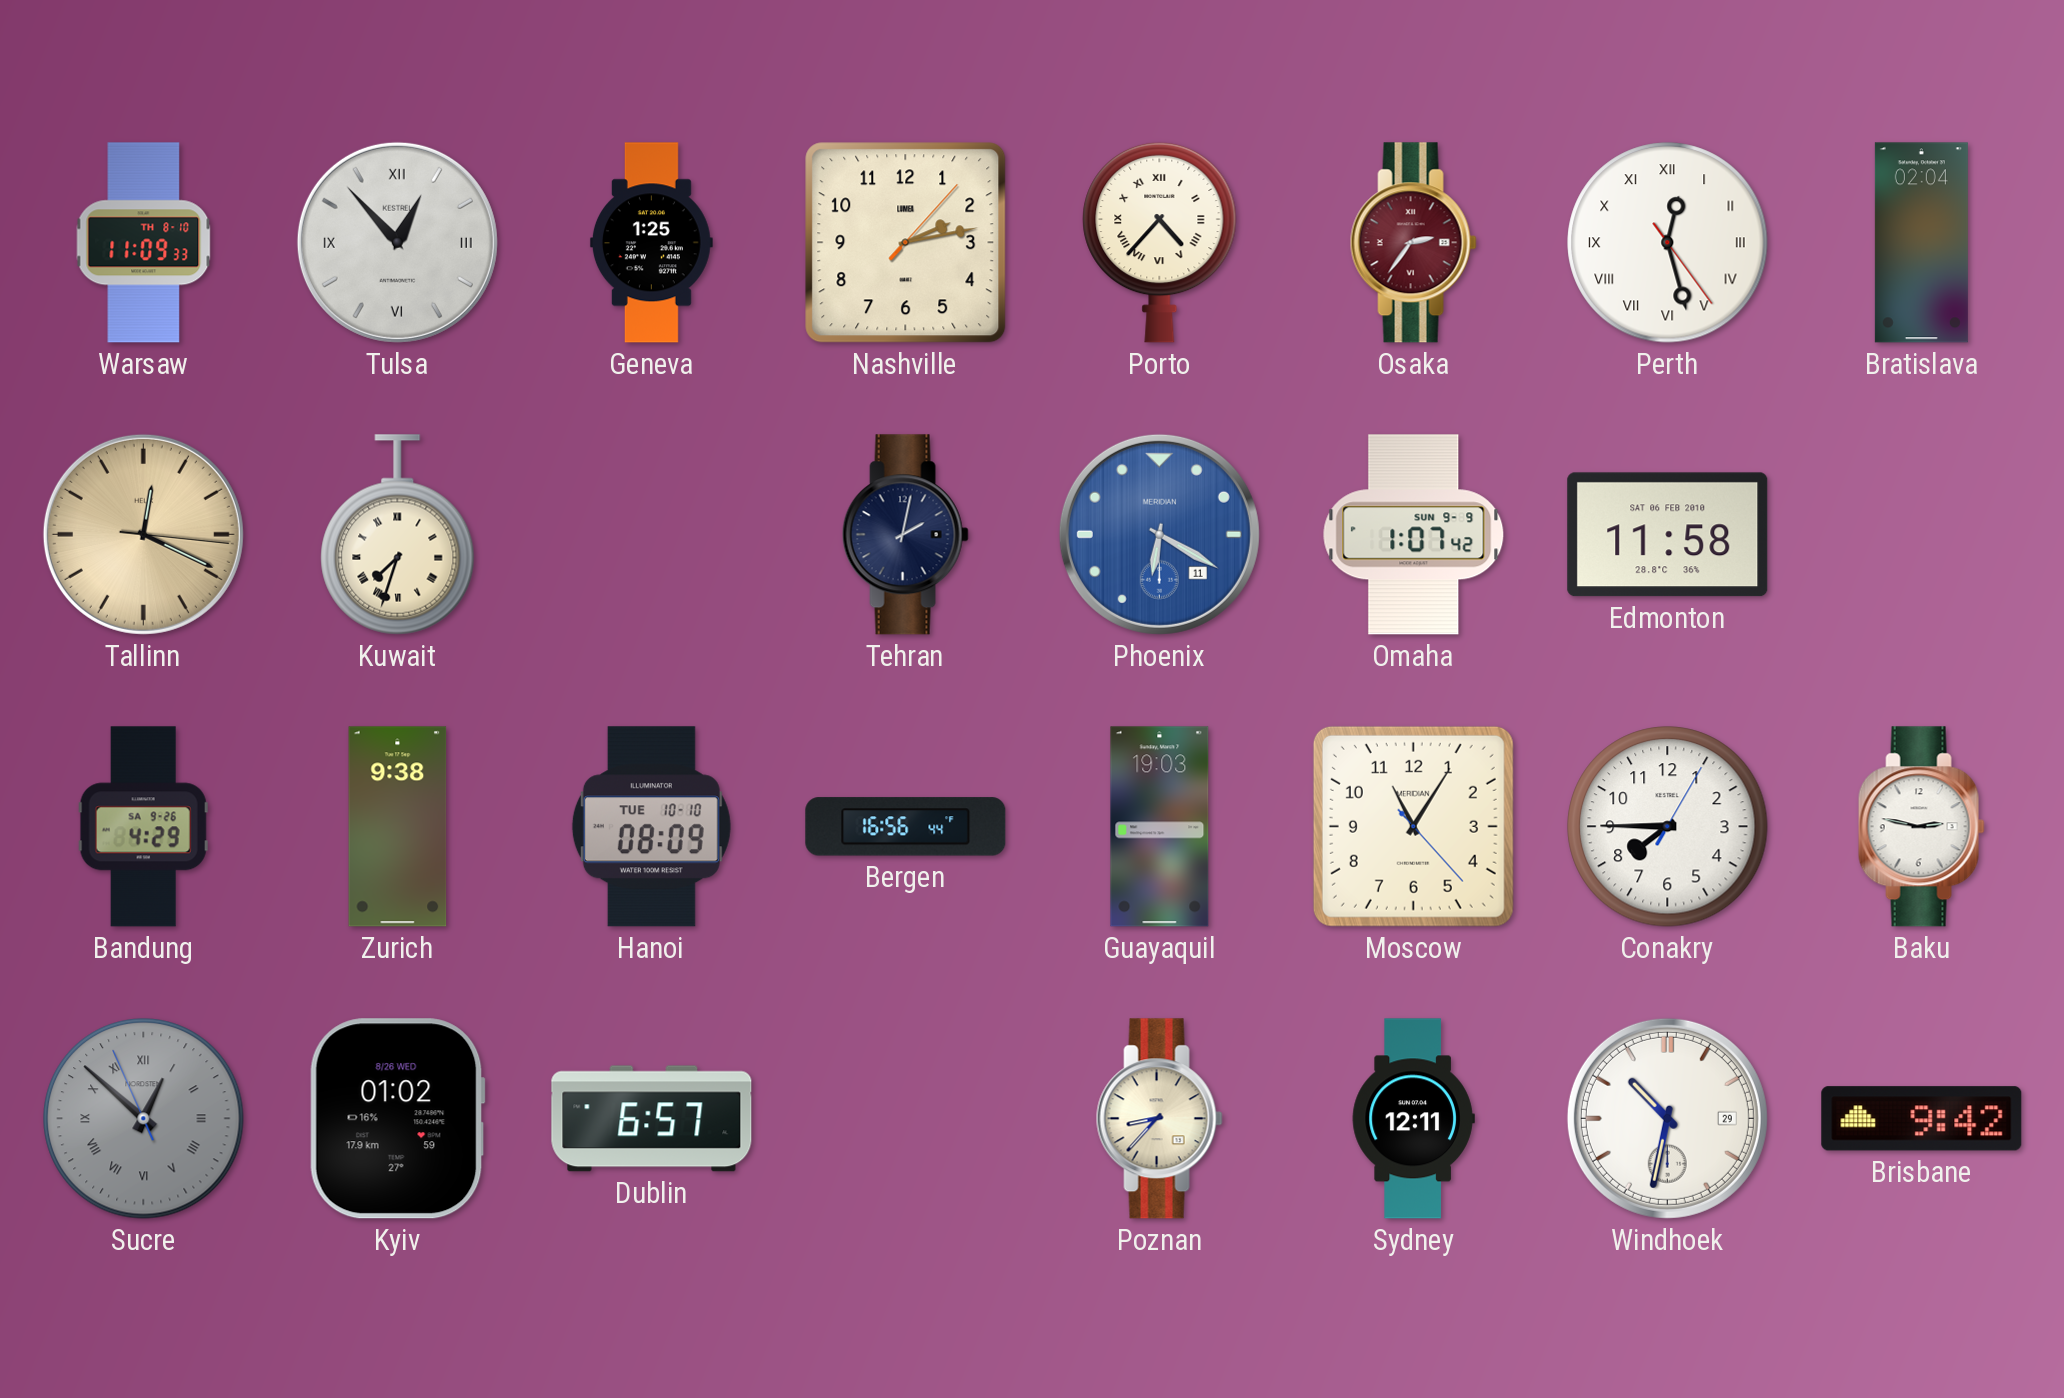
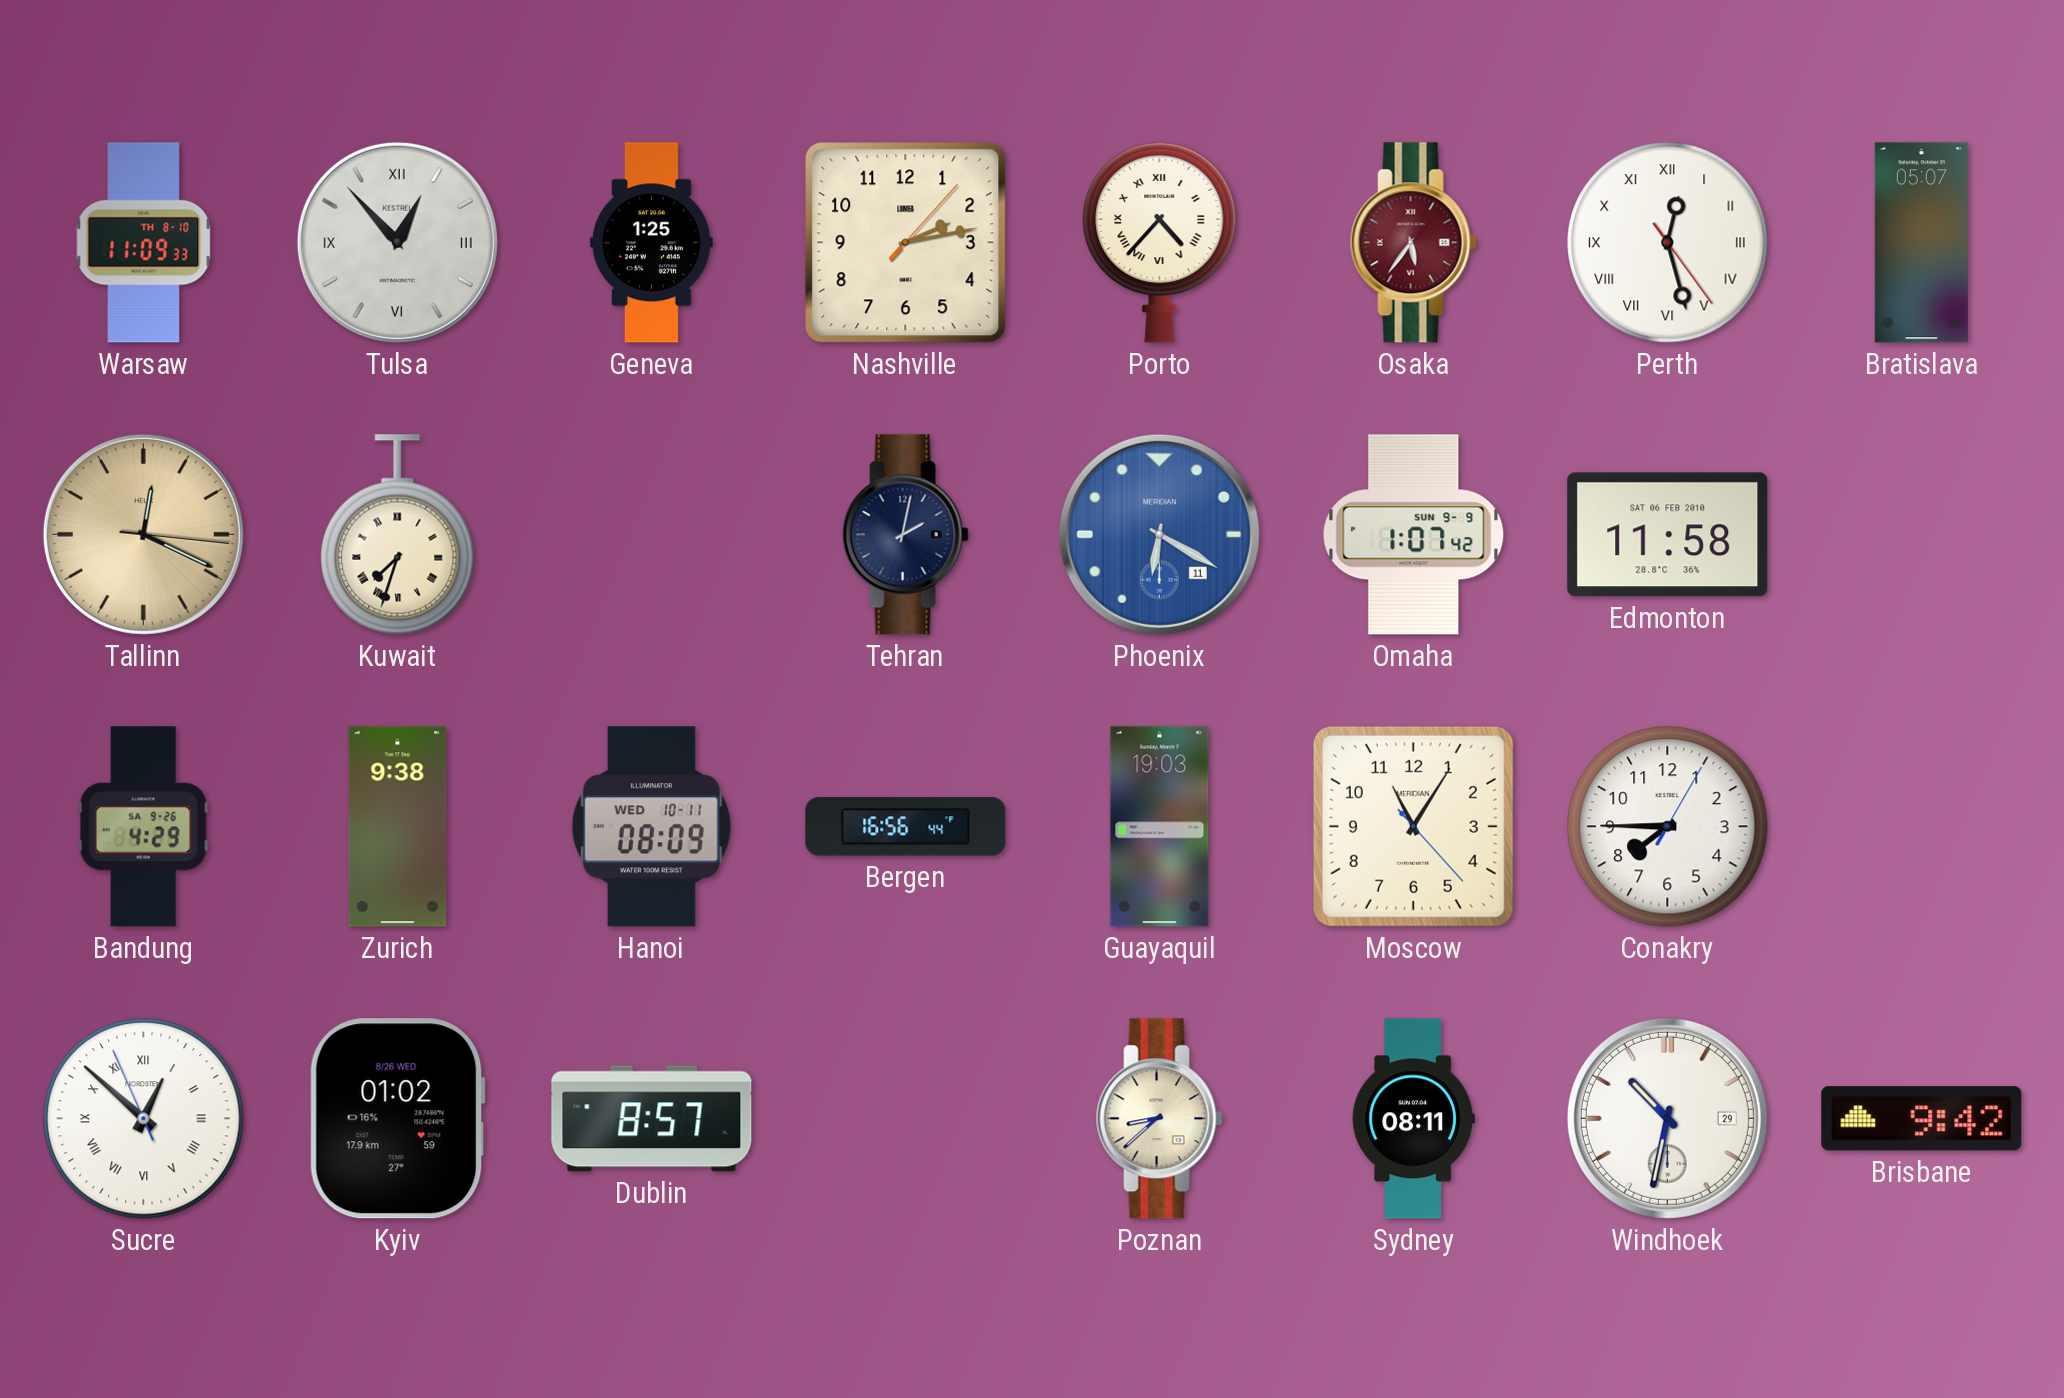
Osaka: 2:36 -> 5:36 (1413, 243)
Bratislava: 02:04 -> 05:07 (1921, 243)
Hanoi date: TUE 10-10 -> WED 10-11 (651, 827)
Baku: 2:47 -> none (1921, 827)
Sucre dial: grey -> white (144, 1119)
Dublin: 6:57 -> 8:57 (652, 1119)
Poznan: 8:37 -> 8:38 (1159, 1119)
Sydney: 12:11 -> 08:11 (1413, 1119)
